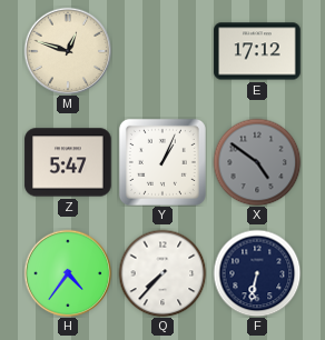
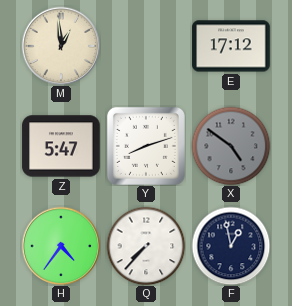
M: 12:48 -> 12:59 (61, 46)
Y: 1:04 -> 8:12 (146, 146)
F: 6:32 -> 12:58 (231, 246)
